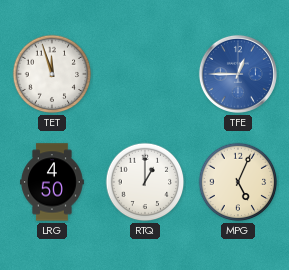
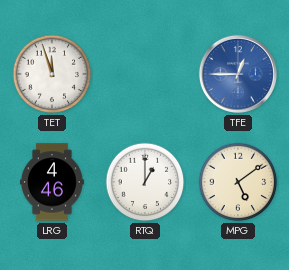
LRG: 4:50 -> 4:46 (53, 182)
MPG: 5:04 -> 5:09 (238, 182)
